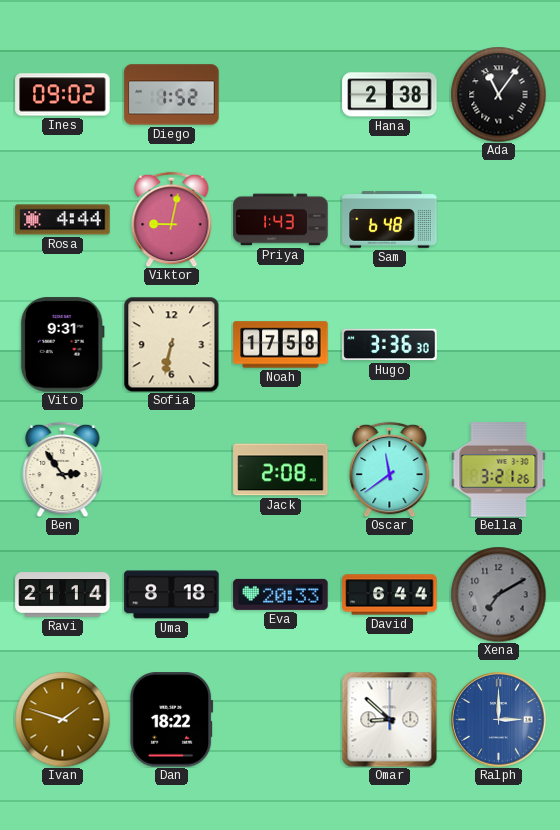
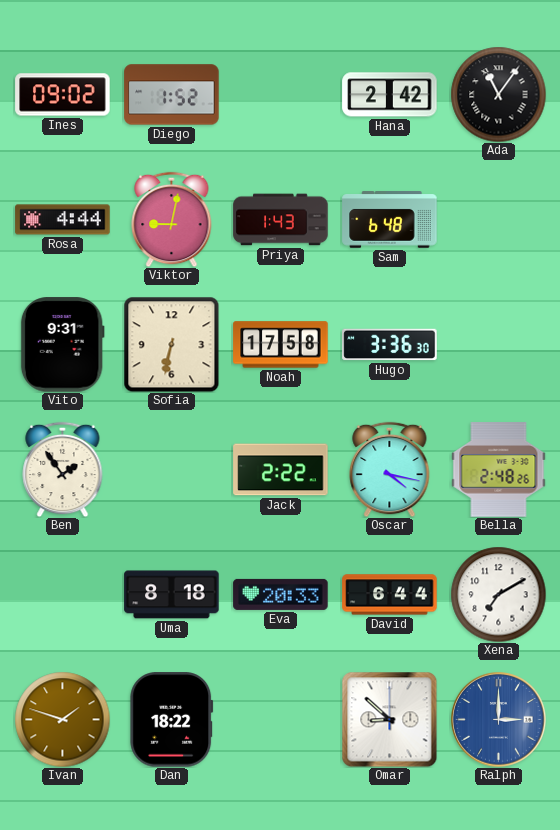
Hana: 2:38 -> 2:42 (390, 95)
Ben: 2:54 -> 1:54 (63, 469)
Jack: 2:08 -> 2:22 (281, 470)
Oscar: 11:39 -> 4:17 (390, 469)
Bella: 3:21 -> 2:48 (499, 470)
Ravi: 21:14 -> none (63, 595)
Xena dial: grey -> white (498, 594)
